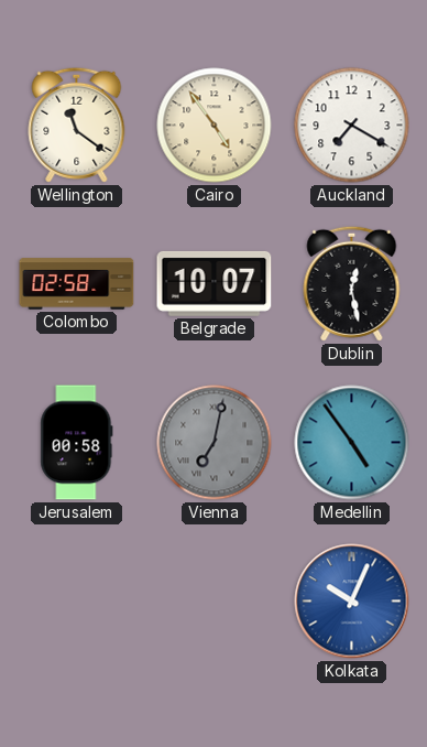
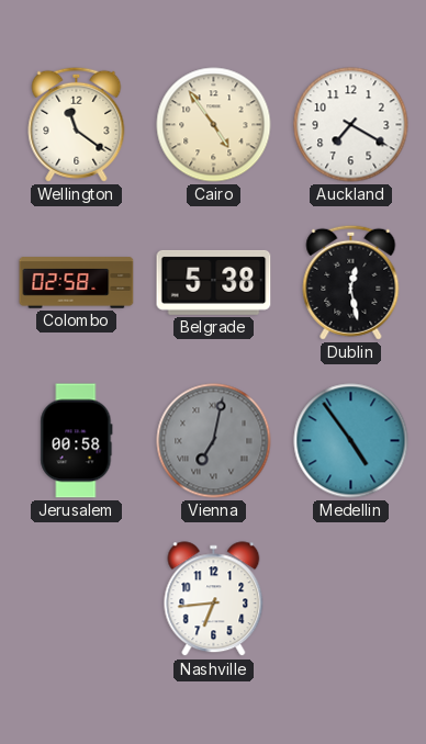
Belgrade: 10:07 -> 5:38 (214, 282)
Nashville: none -> 6:44 (214, 599)
Kolkata: 10:04 -> none (352, 602)
